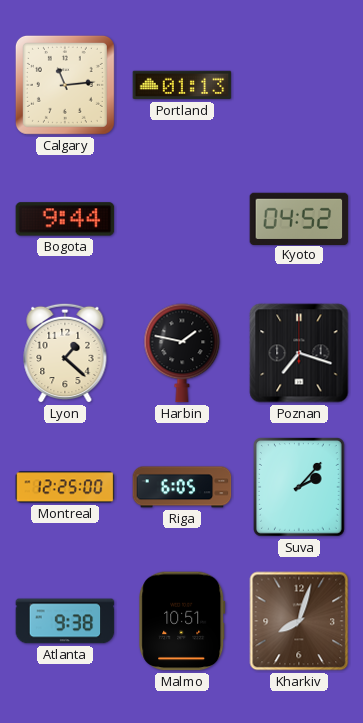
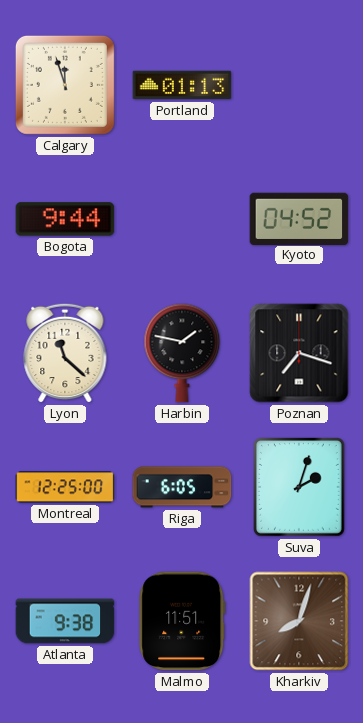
Calgary: 11:14 -> 11:57 (65, 85)
Lyon: 1:22 -> 11:22 (65, 353)
Suva: 2:07 -> 2:03 (300, 488)
Malmo: 10:51 -> 11:51 (182, 621)
